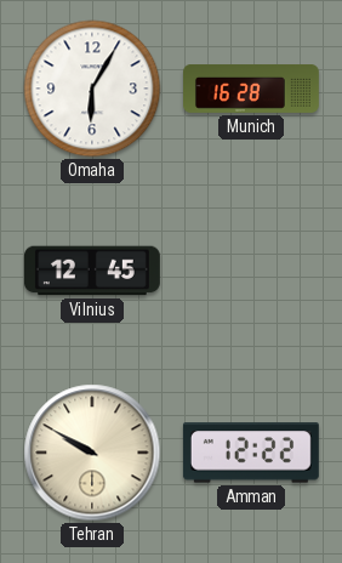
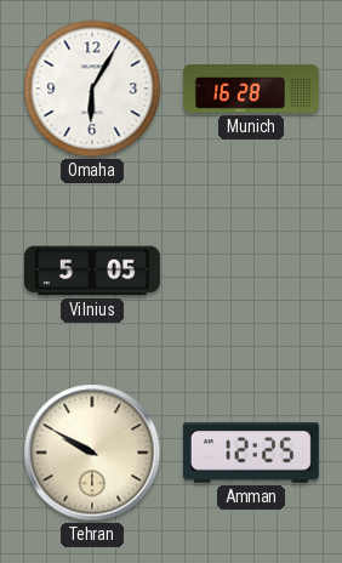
Vilnius: 12:45 -> 5:05 (92, 271)
Amman: 12:22 -> 12:25 (251, 453)
